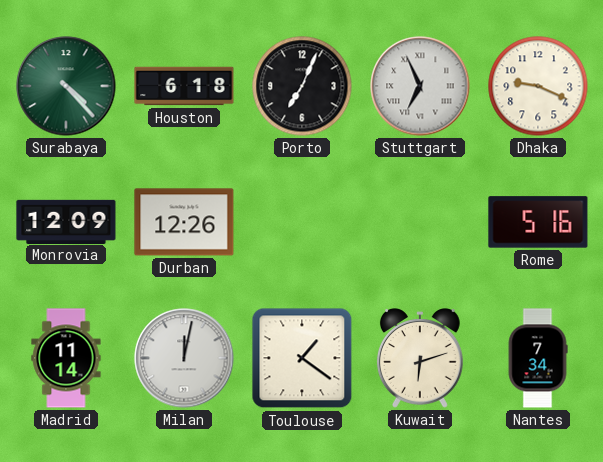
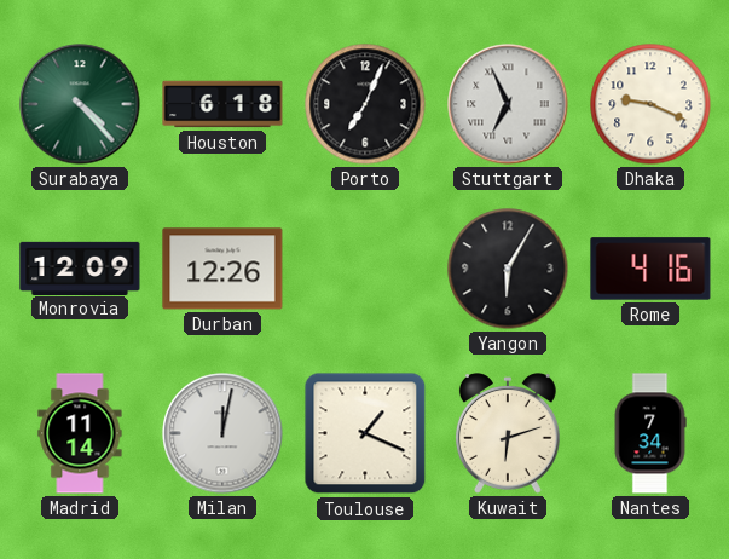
Yangon: none -> 6:05 (508, 269)
Rome: 5:16 -> 4:16 (650, 269)
Toulouse: 1:21 -> 1:19 (365, 433)
